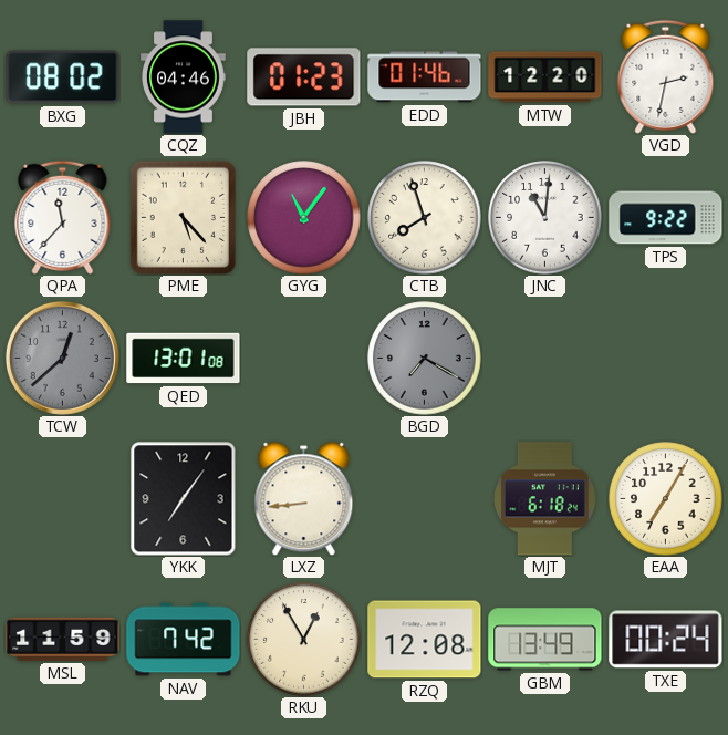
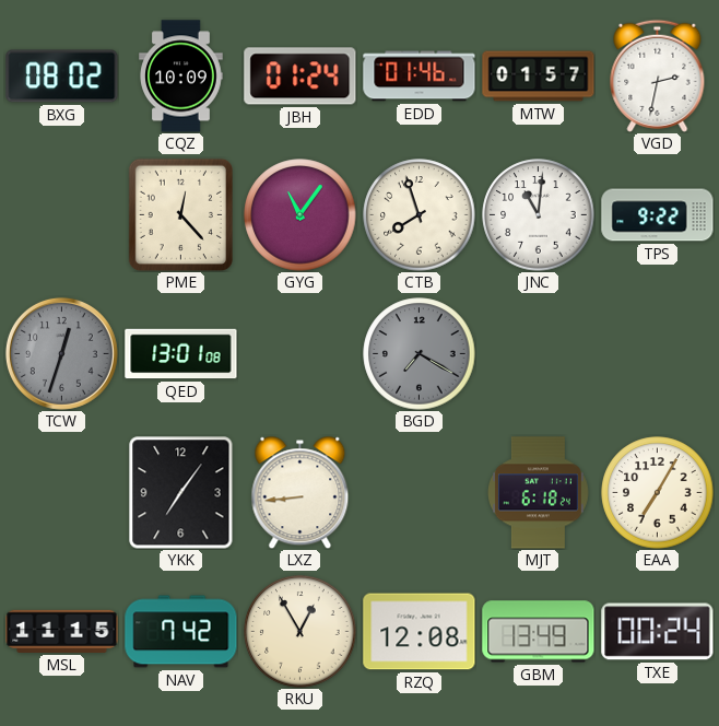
CQZ: 04:46 -> 10:09 (181, 77)
JBH: 01:23 -> 01:24 (300, 77)
MTW: 12:20 -> 01:57 (539, 77)
QPA: 11:37 -> none (63, 217)
PME: 5:23 -> 12:23 (180, 214)
TCW: 12:38 -> 12:33 (61, 353)
MSL: 11:59 -> 11:15 (62, 631)
